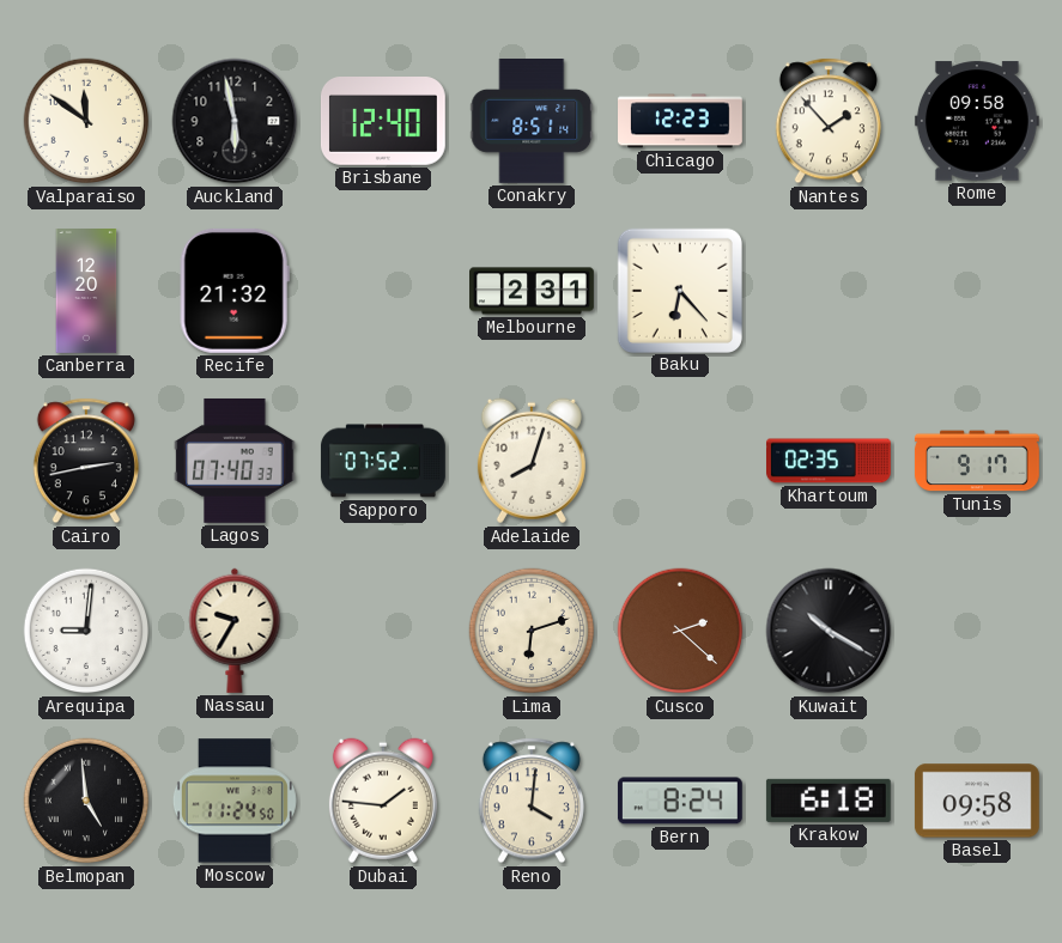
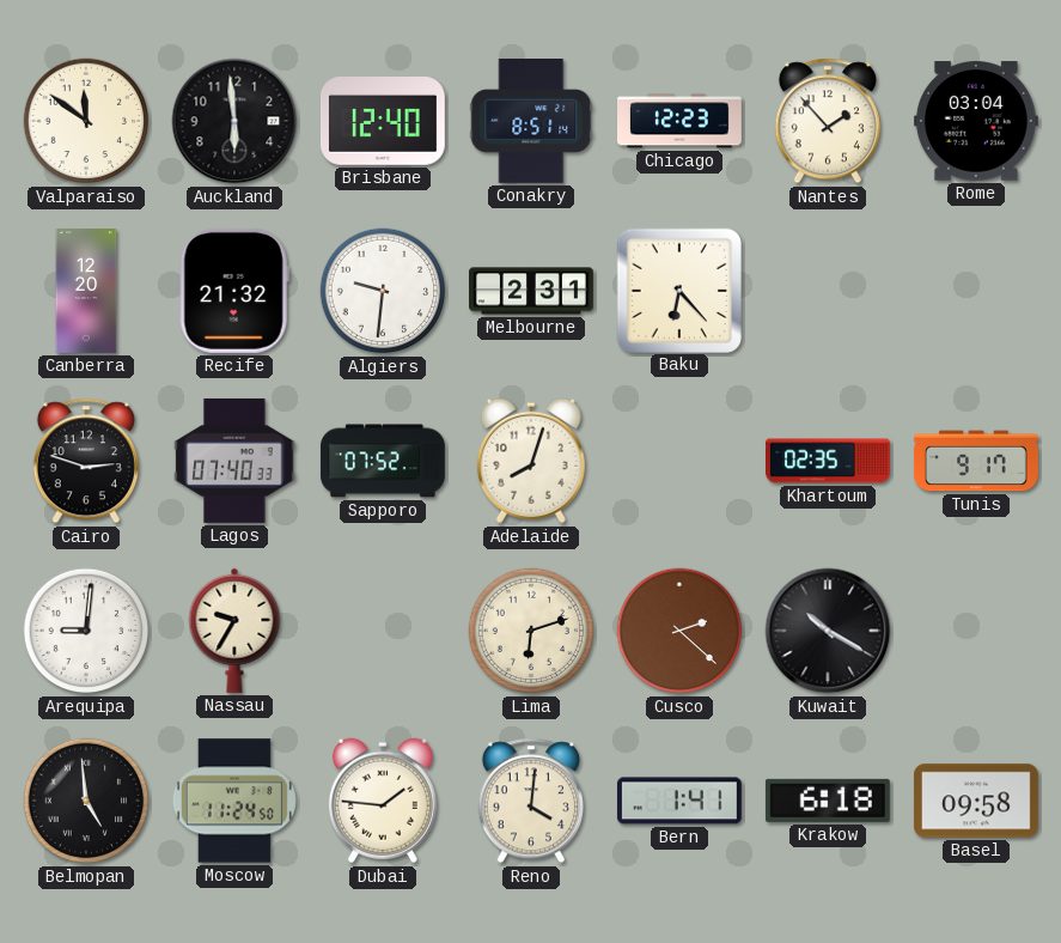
Auckland: 5:58 -> 5:59 (234, 121)
Rome: 09:58 -> 03:04 (976, 121)
Algiers: none -> 9:31 (383, 291)
Cairo: 2:43 -> 2:48 (86, 461)
Bern: 8:24 -> 1:41 (679, 801)
